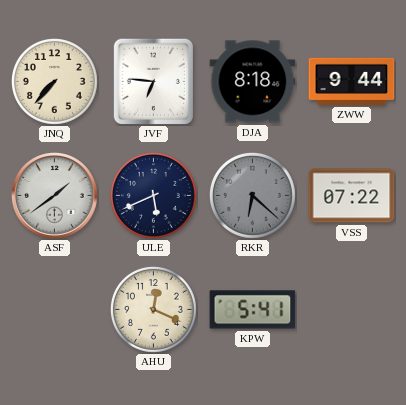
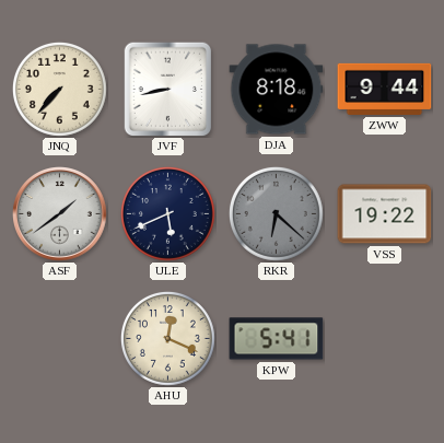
JVF: 6:46 -> 8:43 (168, 89)
VSS: 07:22 -> 19:22 (385, 214)
